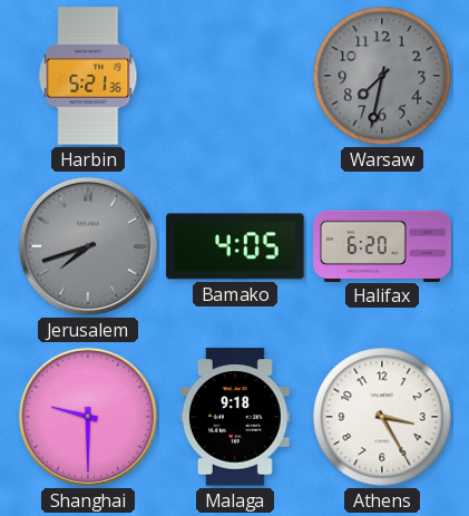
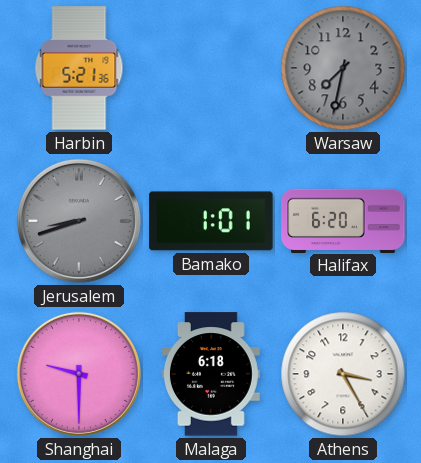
Jerusalem: 7:42 -> 8:42 (79, 221)
Bamako: 4:05 -> 1:01 (211, 221)
Malaga: 9:18 -> 6:18 (211, 374)
